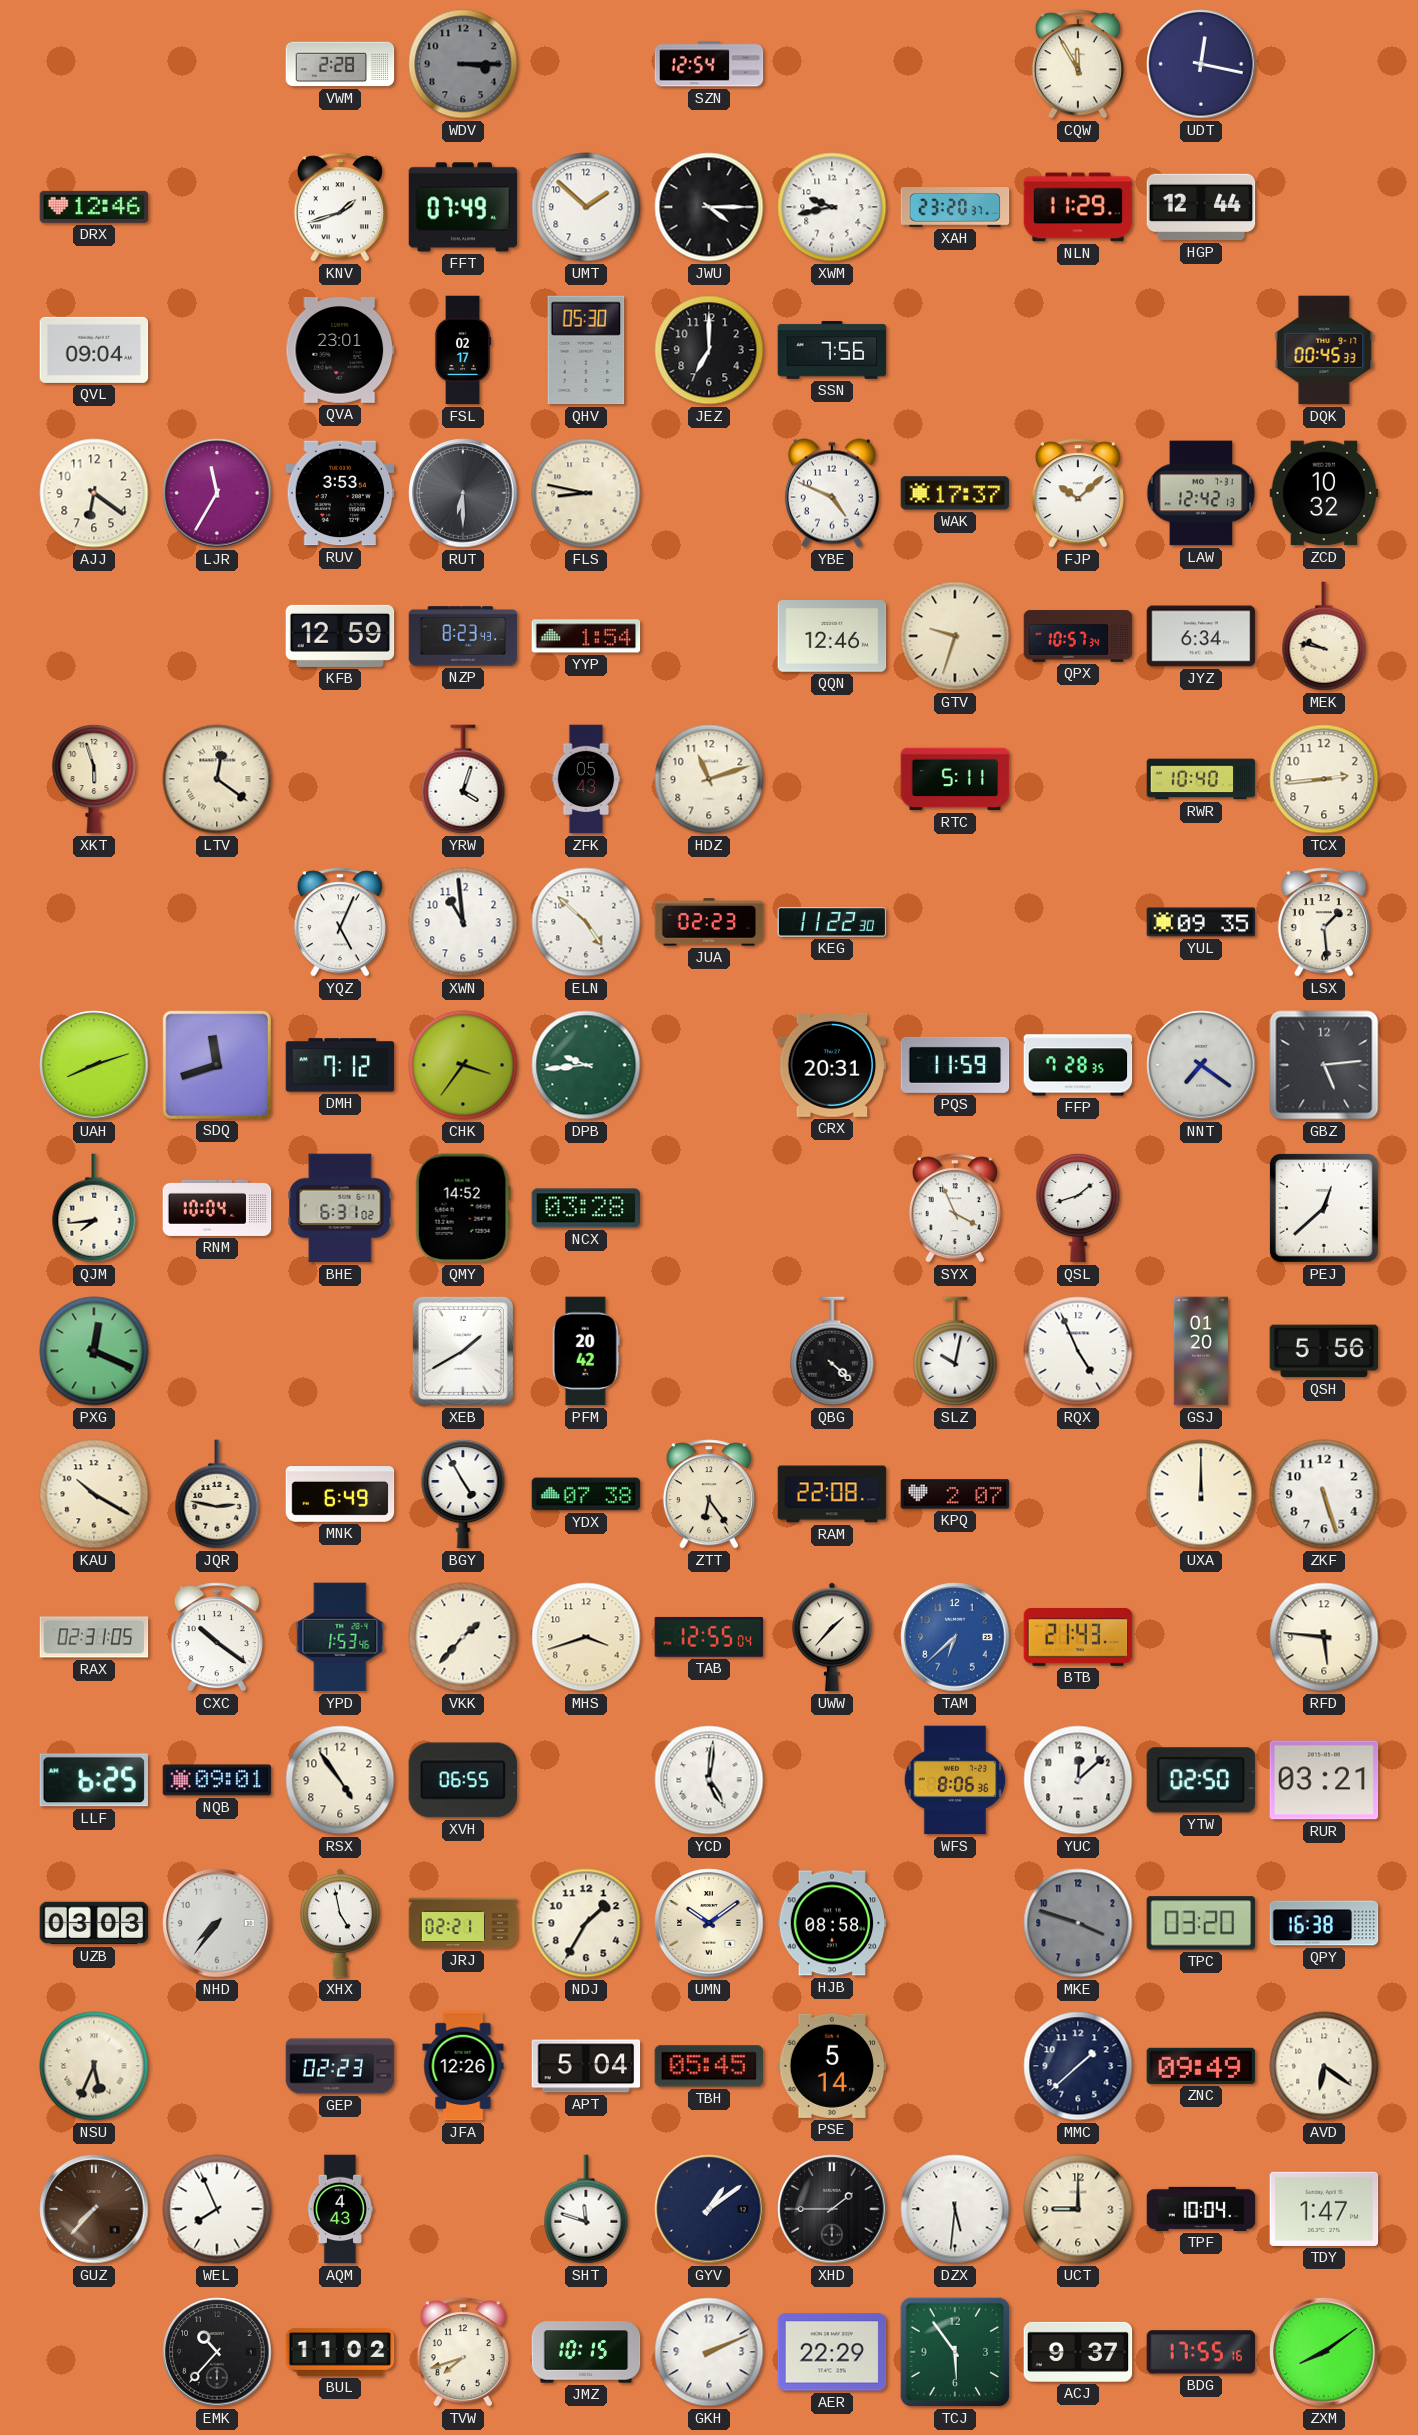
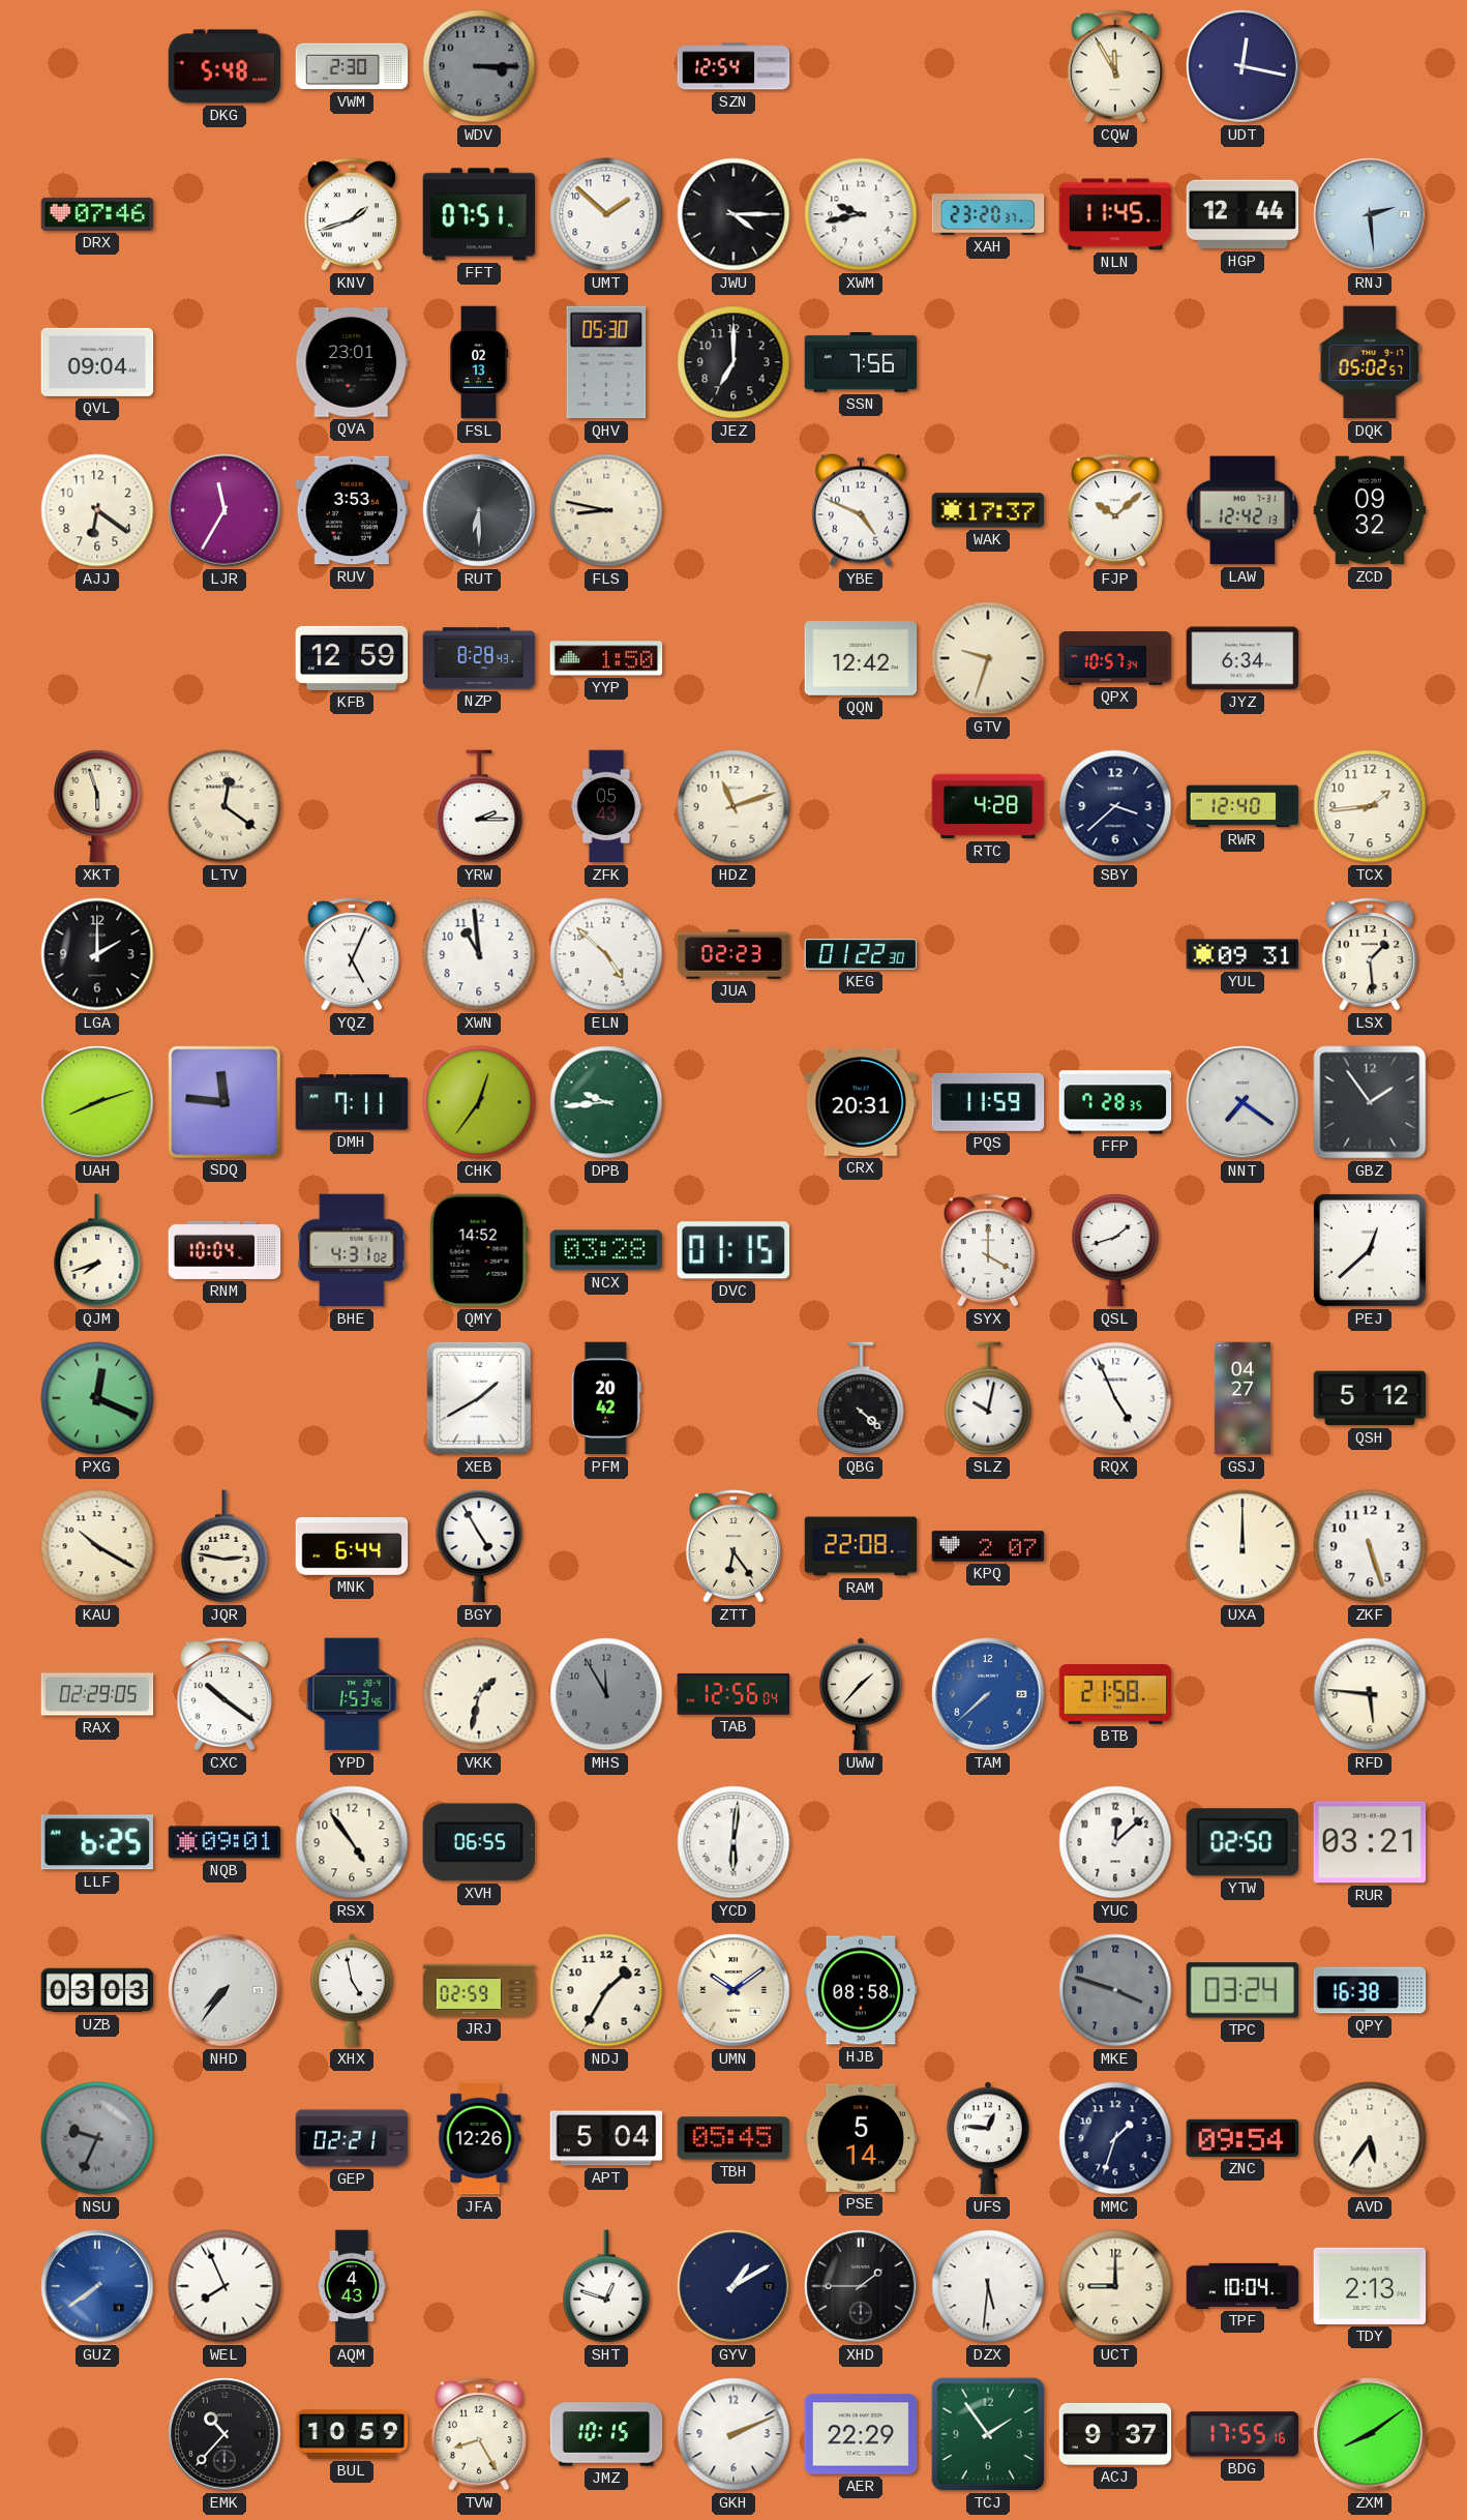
DKG: none -> 5:48 (224, 66)
VWM: 2:28 -> 2:30 (352, 66)
DRX: 12:46 -> 07:46 (97, 214)
FFT: 07:49 -> 07:51 (479, 214)
NLN: 11:29 -> 11:45 (1115, 214)
RNJ: none -> 2:29 (1370, 214)
FSL: 02:17 -> 02:13 (479, 362)
DQK: 00:45 -> 05:02 (1370, 362)
ZCD: 10:32 -> 09:32 (1370, 510)
NZP: 8:23 -> 8:28 (479, 658)
YYP: 1:54 -> 1:50 (606, 658)
QQN: 12:46 -> 12:42 (861, 659)
MEK: 9:47 -> none (1324, 636)
YRW: 4:03 -> 2:15 (479, 806)
RTC: 5:11 -> 4:28 (988, 806)
SBY: none -> 3:38 (1115, 806)
RWR: 10:40 -> 12:40 (1243, 806)
TCX: 2:44 -> 1:44 (1370, 806)
LGA: none -> 2:00 (97, 954)
KEG: 11:22 -> 01:22 (861, 954)
YUL: 09:35 -> 09:31 (1243, 954)
SDQ: 11:42 -> 11:46 (223, 1101)
DMH: 7:12 -> 7:11 (352, 1102)
CHK: 3:36 -> 12:36 (479, 1102)
GBZ: 5:14 -> 1:54 (1370, 1102)
QJM: 7:44 -> 7:42 (97, 1250)
BHE: 6:31 -> 4:31 (352, 1250)
DVC: none -> 01:15 (732, 1250)
SYX: 3:56 -> 4:00 (988, 1250)
GSJ: 01:20 -> 04:27 (1241, 1398)
QSH: 5:56 -> 5:12 (1370, 1398)
MNK: 6:49 -> 6:44 (352, 1546)
YDX: 07:38 -> none (586, 1494)
RAX: 02:31 -> 02:29 (97, 1694)
VKK: 1:37 -> 1:32 (479, 1694)
MHS: 3:42 -> 11:55 (606, 1694)
MHS dial: cream -> grey (606, 1694)
TAB: 12:55 -> 12:56 (733, 1694)
TAM: 6:38 -> 7:38 (988, 1694)
BTB: 21:43 -> 21:58 (1115, 1694)
YCD: 5:01 -> 6:01 (733, 1842)
WFS: 8:06 -> none (955, 1780)
JRJ: 02:21 -> 02:59 (479, 1990)
TPC: 03:20 -> 03:24 (1243, 1990)
NSU: 5:34 -> 9:34 (97, 2138)
NSU dial: cream -> grey (97, 2138)
GEP: 02:23 -> 02:21 (352, 2138)
UFS: none -> 12:46 (988, 2138)
MMC: 1:38 -> 1:33 (1115, 2138)
ZNC: 09:49 -> 09:54 (1243, 2138)
AVD: 6:21 -> 5:36 (1370, 2138)
GUZ: 7:37 -> 7:39 (97, 2286)
GUZ dial: brown -> blue (97, 2286)
SHT: 11:48 -> 12:48 (606, 2286)
GYV: 1:09 -> 1:10 (733, 2286)
TDY: 1:47 -> 2:13 (1370, 2286)
BUL: 11:02 -> 10:59 (352, 2434)
TVW: 7:42 -> 8:25 (479, 2434)
TCJ: 5:54 -> 1:54 (988, 2434)
